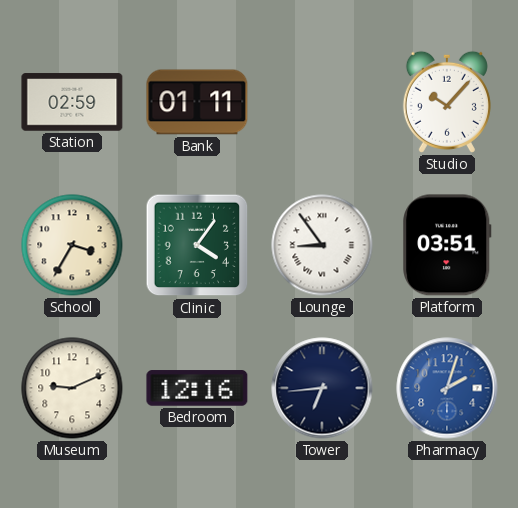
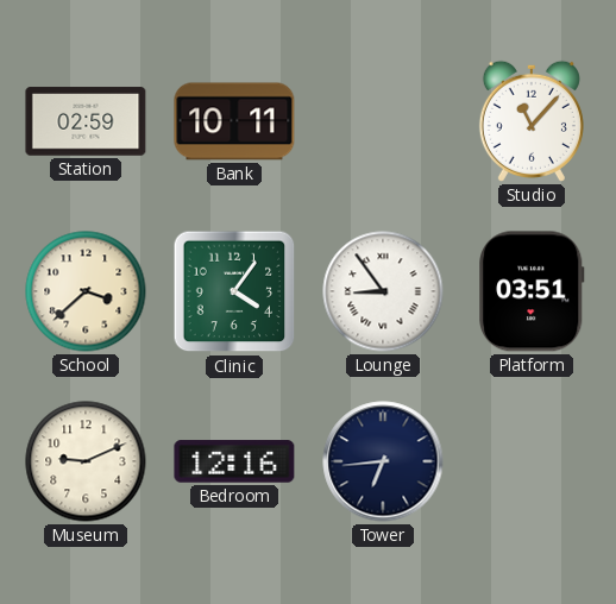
Bank: 01:11 -> 10:11 (234, 121)
Studio: 10:07 -> 11:07 (532, 121)
School: 3:35 -> 3:38 (86, 291)
Pharmacy: 2:03 -> none (447, 388)
